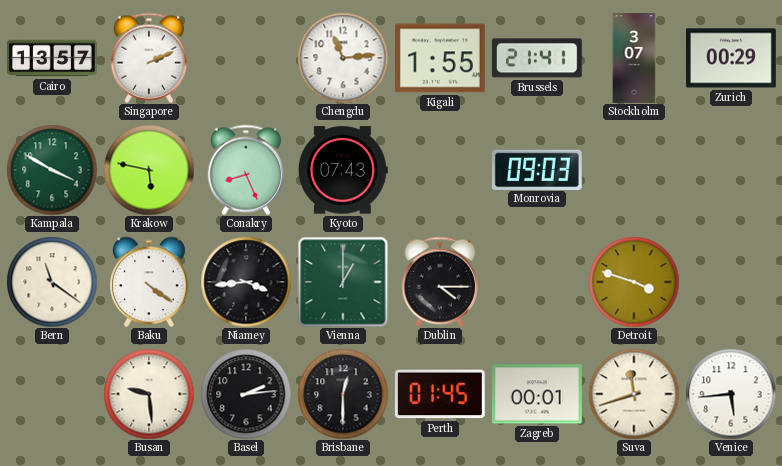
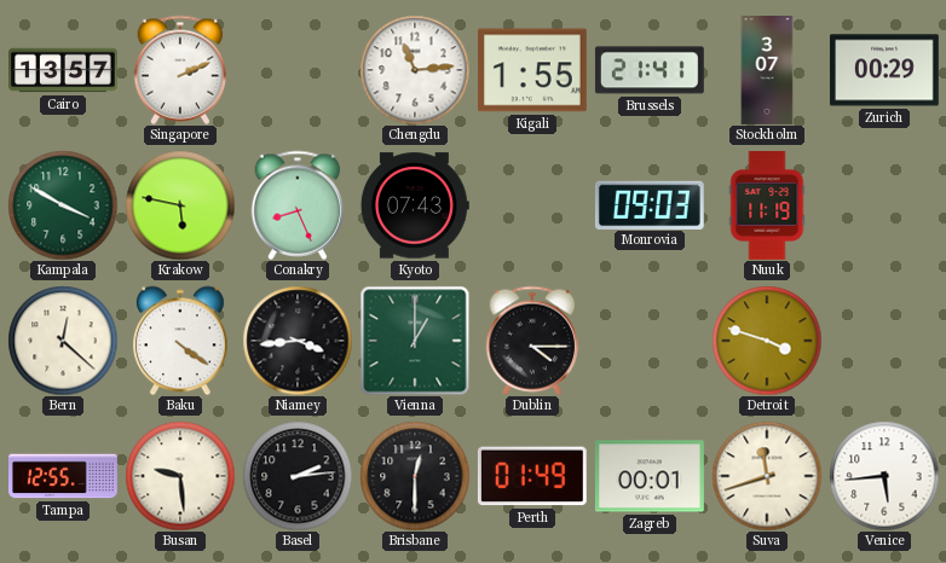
Nuuk: none -> 11:19 (767, 205)
Bern: 11:21 -> 12:22 (63, 341)
Tampa: none -> 12:55 (64, 476)
Perth: 01:45 -> 01:49 (532, 476)
